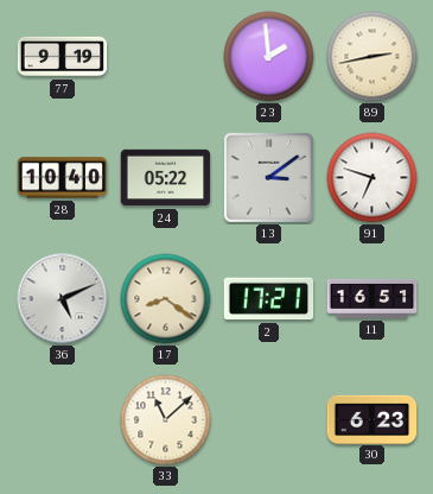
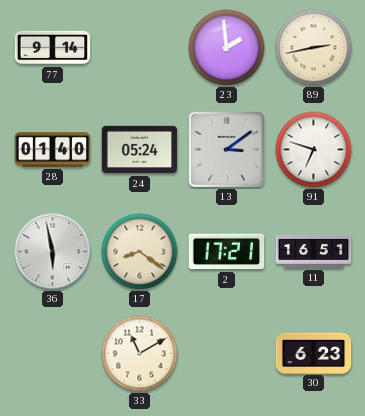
77: 9:19 -> 9:14 (53, 48)
28: 10:40 -> 01:40 (53, 150)
24: 05:22 -> 05:24 (140, 150)
36: 5:11 -> 5:58 (53, 252)
33: 11:08 -> 11:10 (140, 354)
